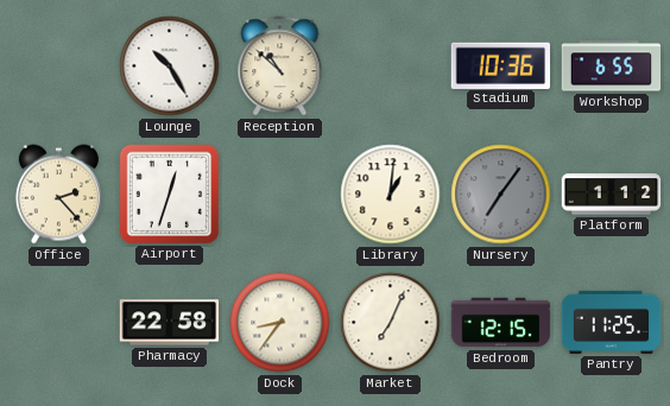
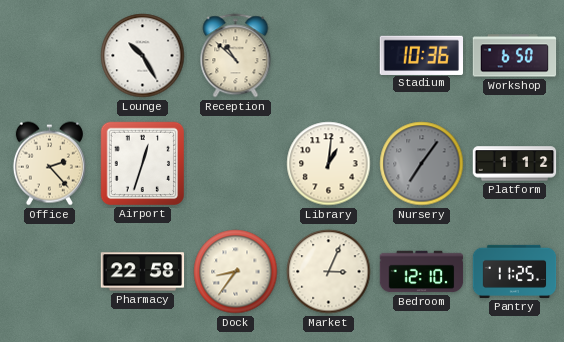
Workshop: 6:55 -> 6:50 (515, 56)
Market: 7:04 -> 3:04 (329, 272)
Bedroom: 12:15 -> 12:10 (422, 272)
